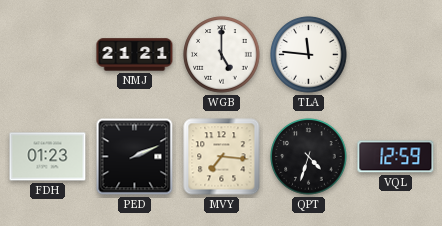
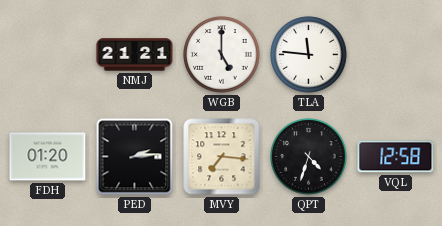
FDH: 01:23 -> 01:20 (48, 157)
PED: 2:11 -> 2:14 (135, 157)
VQL: 12:59 -> 12:58 (396, 157)
